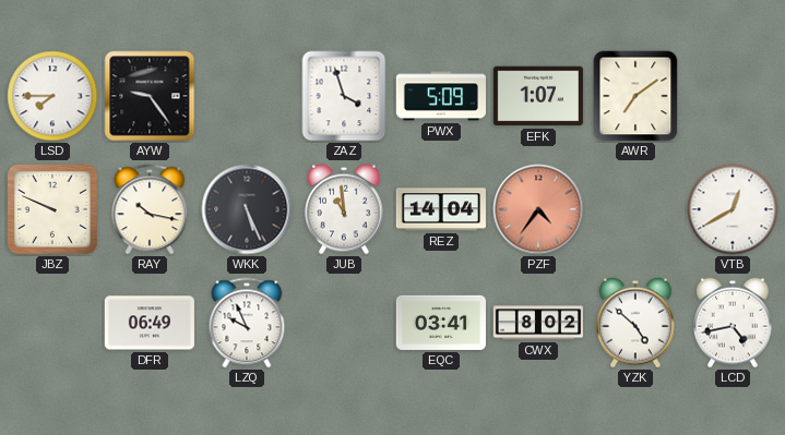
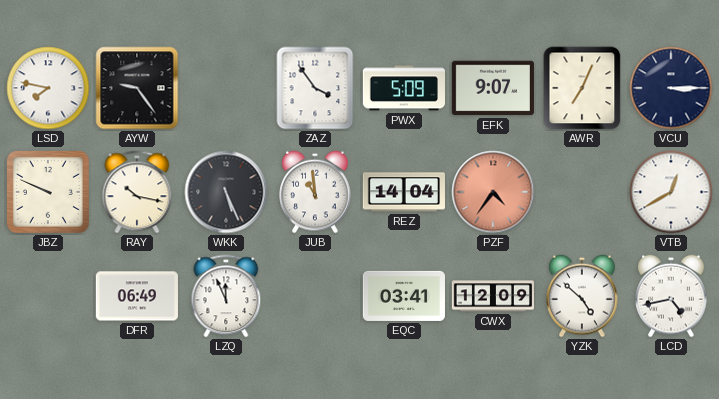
LSD: 7:45 -> 7:47 (48, 88)
ZAZ: 3:57 -> 3:54 (315, 88)
EFK: 1:07 -> 9:07 (493, 88)
AWR: 7:09 -> 7:04 (582, 88)
VCU: none -> 3:15 (671, 88)
LZQ: 9:56 -> 11:56 (226, 296)
CWX: 8:02 -> 12:09 (493, 296)
